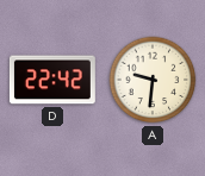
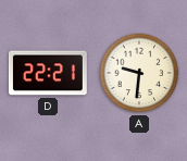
D: 22:42 -> 22:21 (48, 73)
